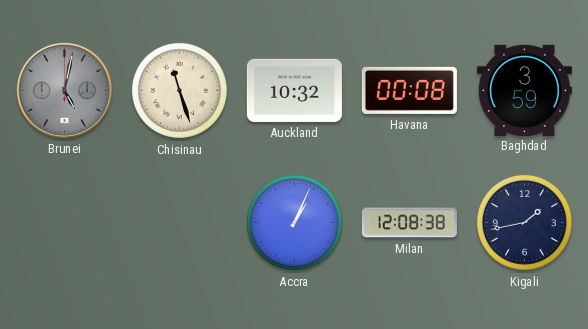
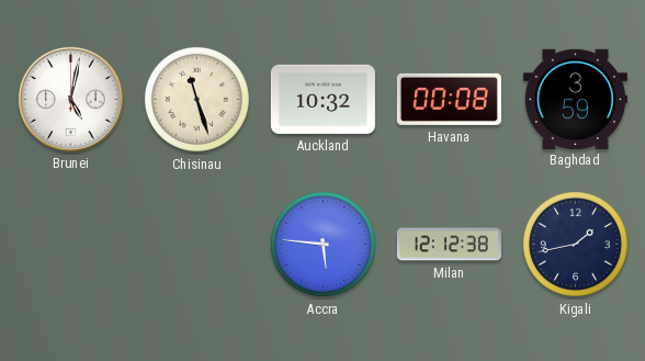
Brunei dial: grey -> white (70, 99)
Accra: 1:04 -> 5:46 (322, 244)
Milan: 12:08 -> 12:12 (449, 245)
